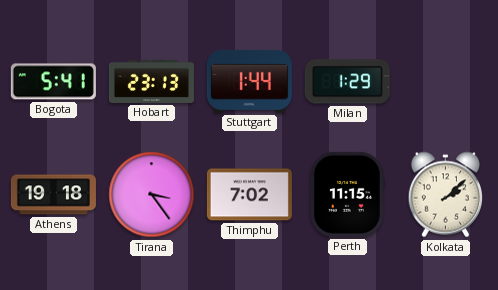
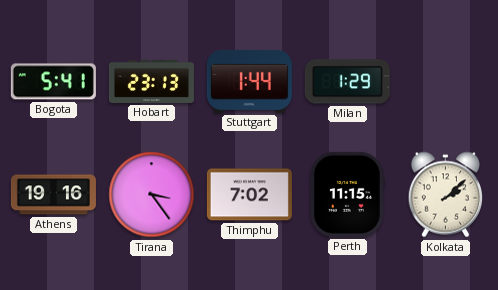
Athens: 19:18 -> 19:16 (53, 195)
